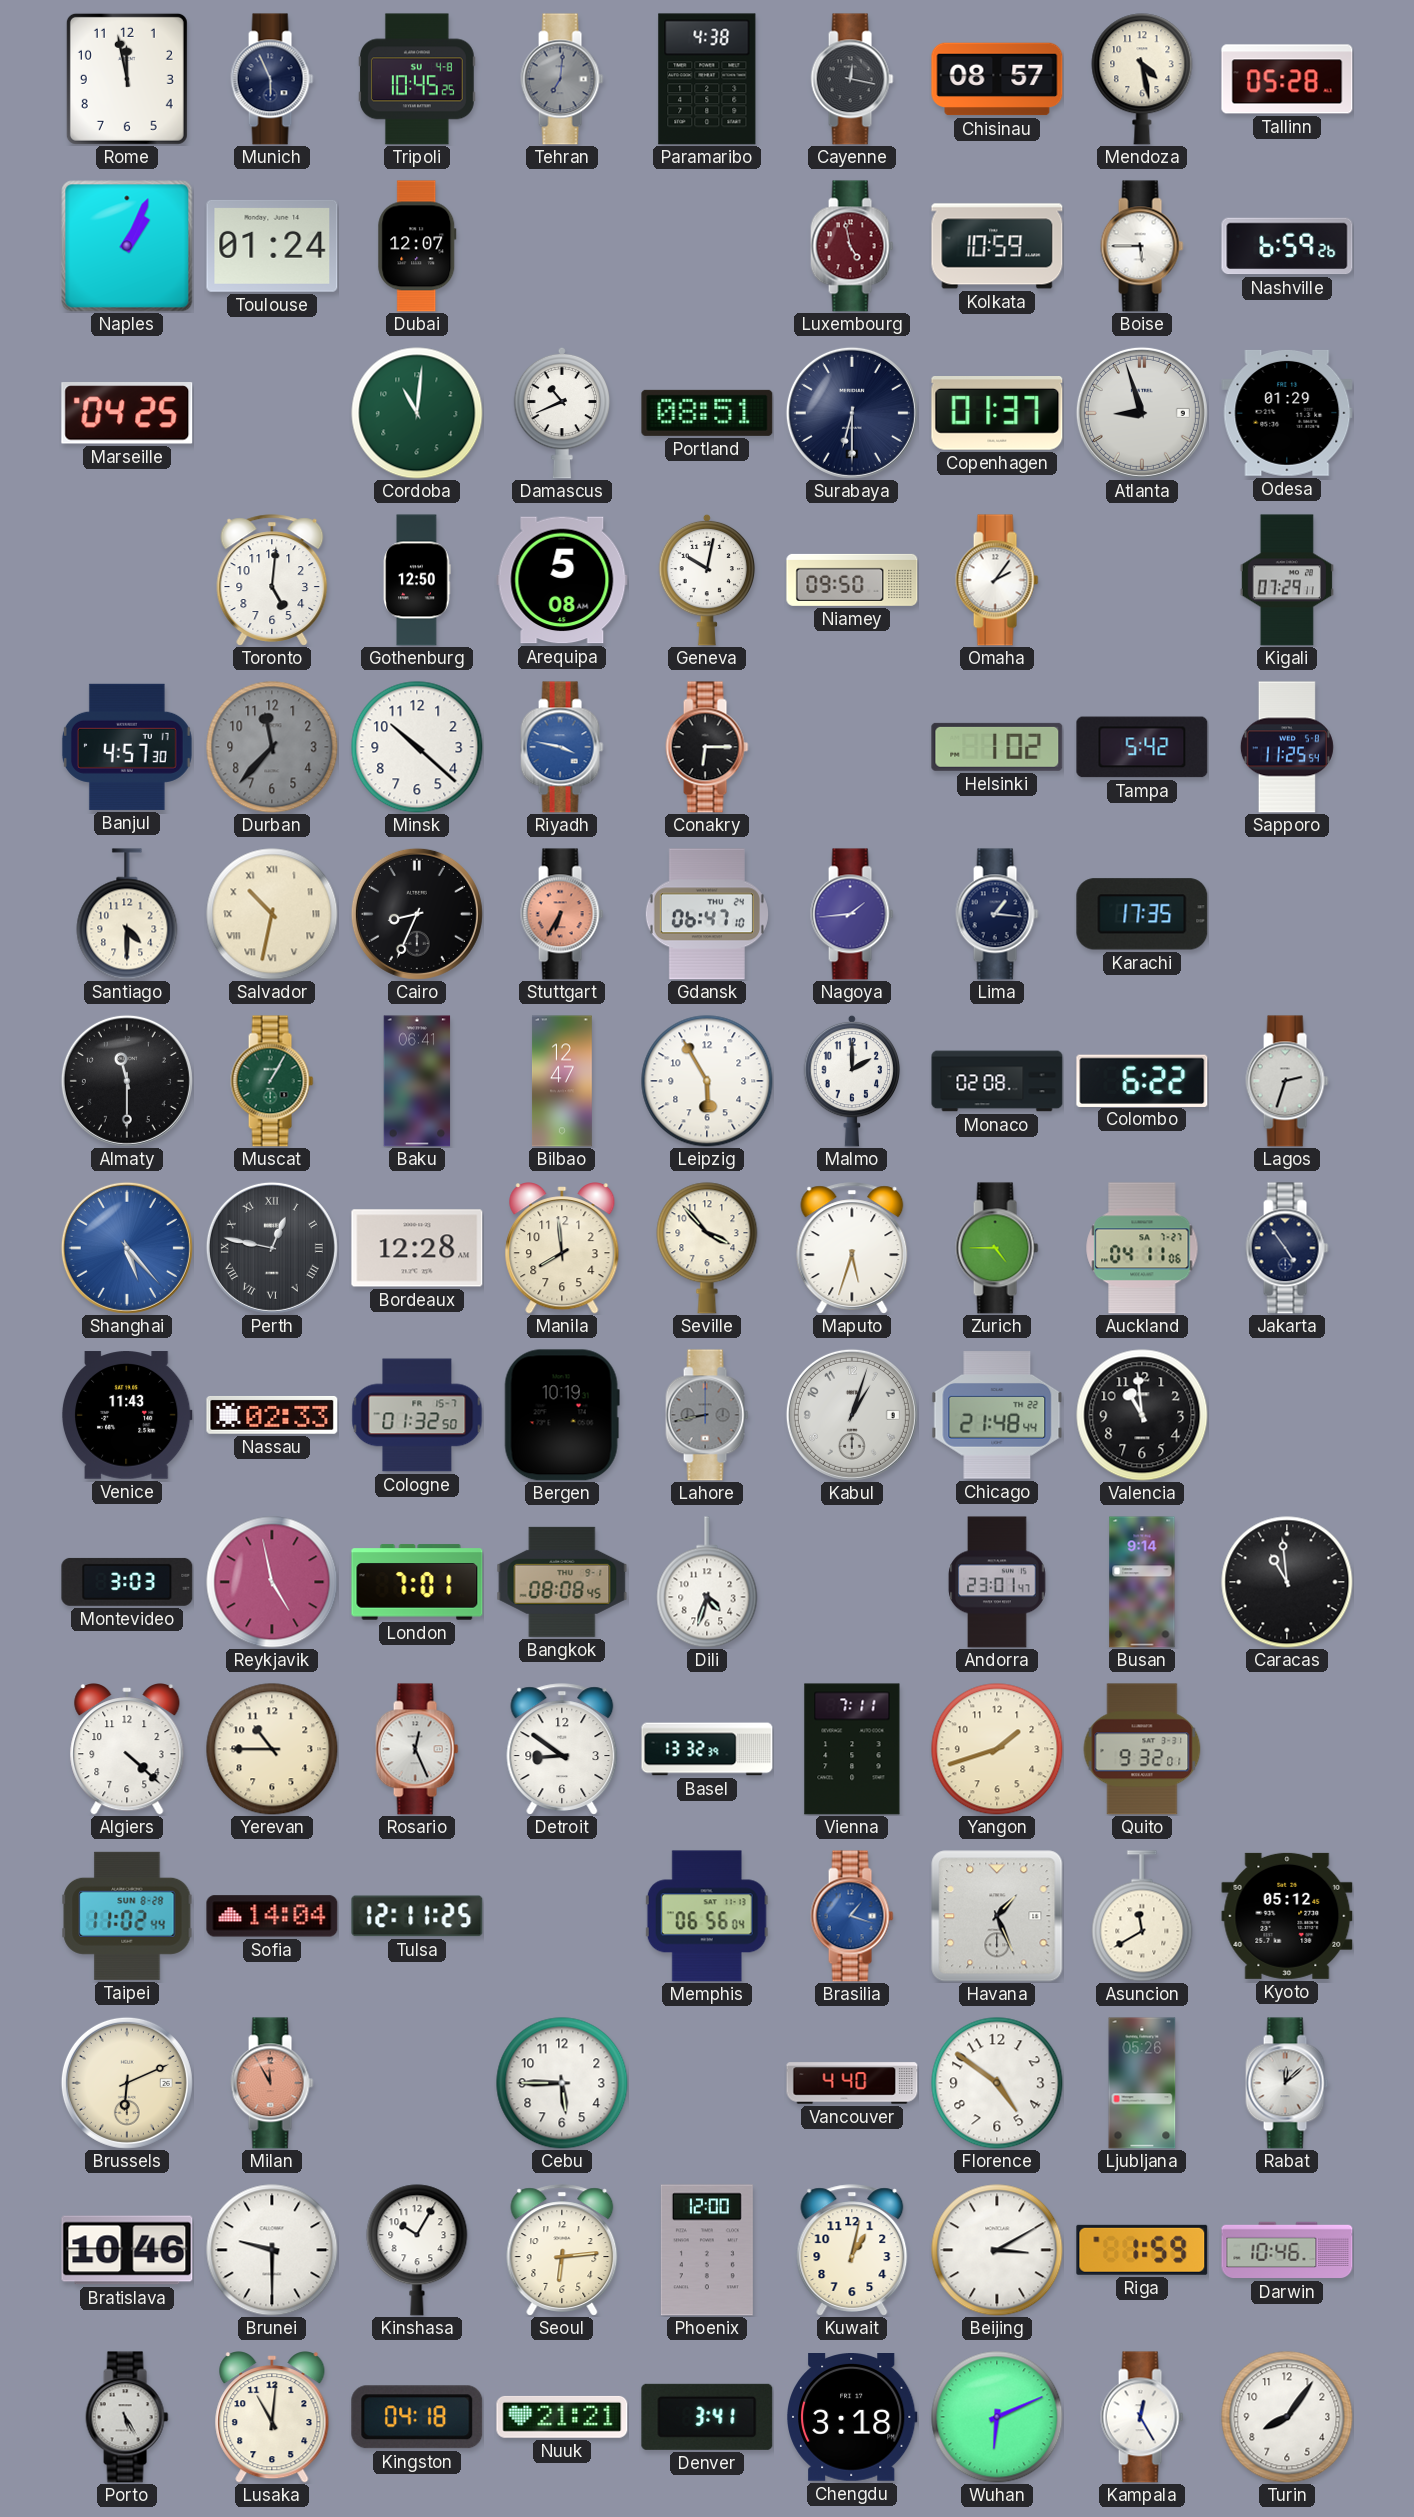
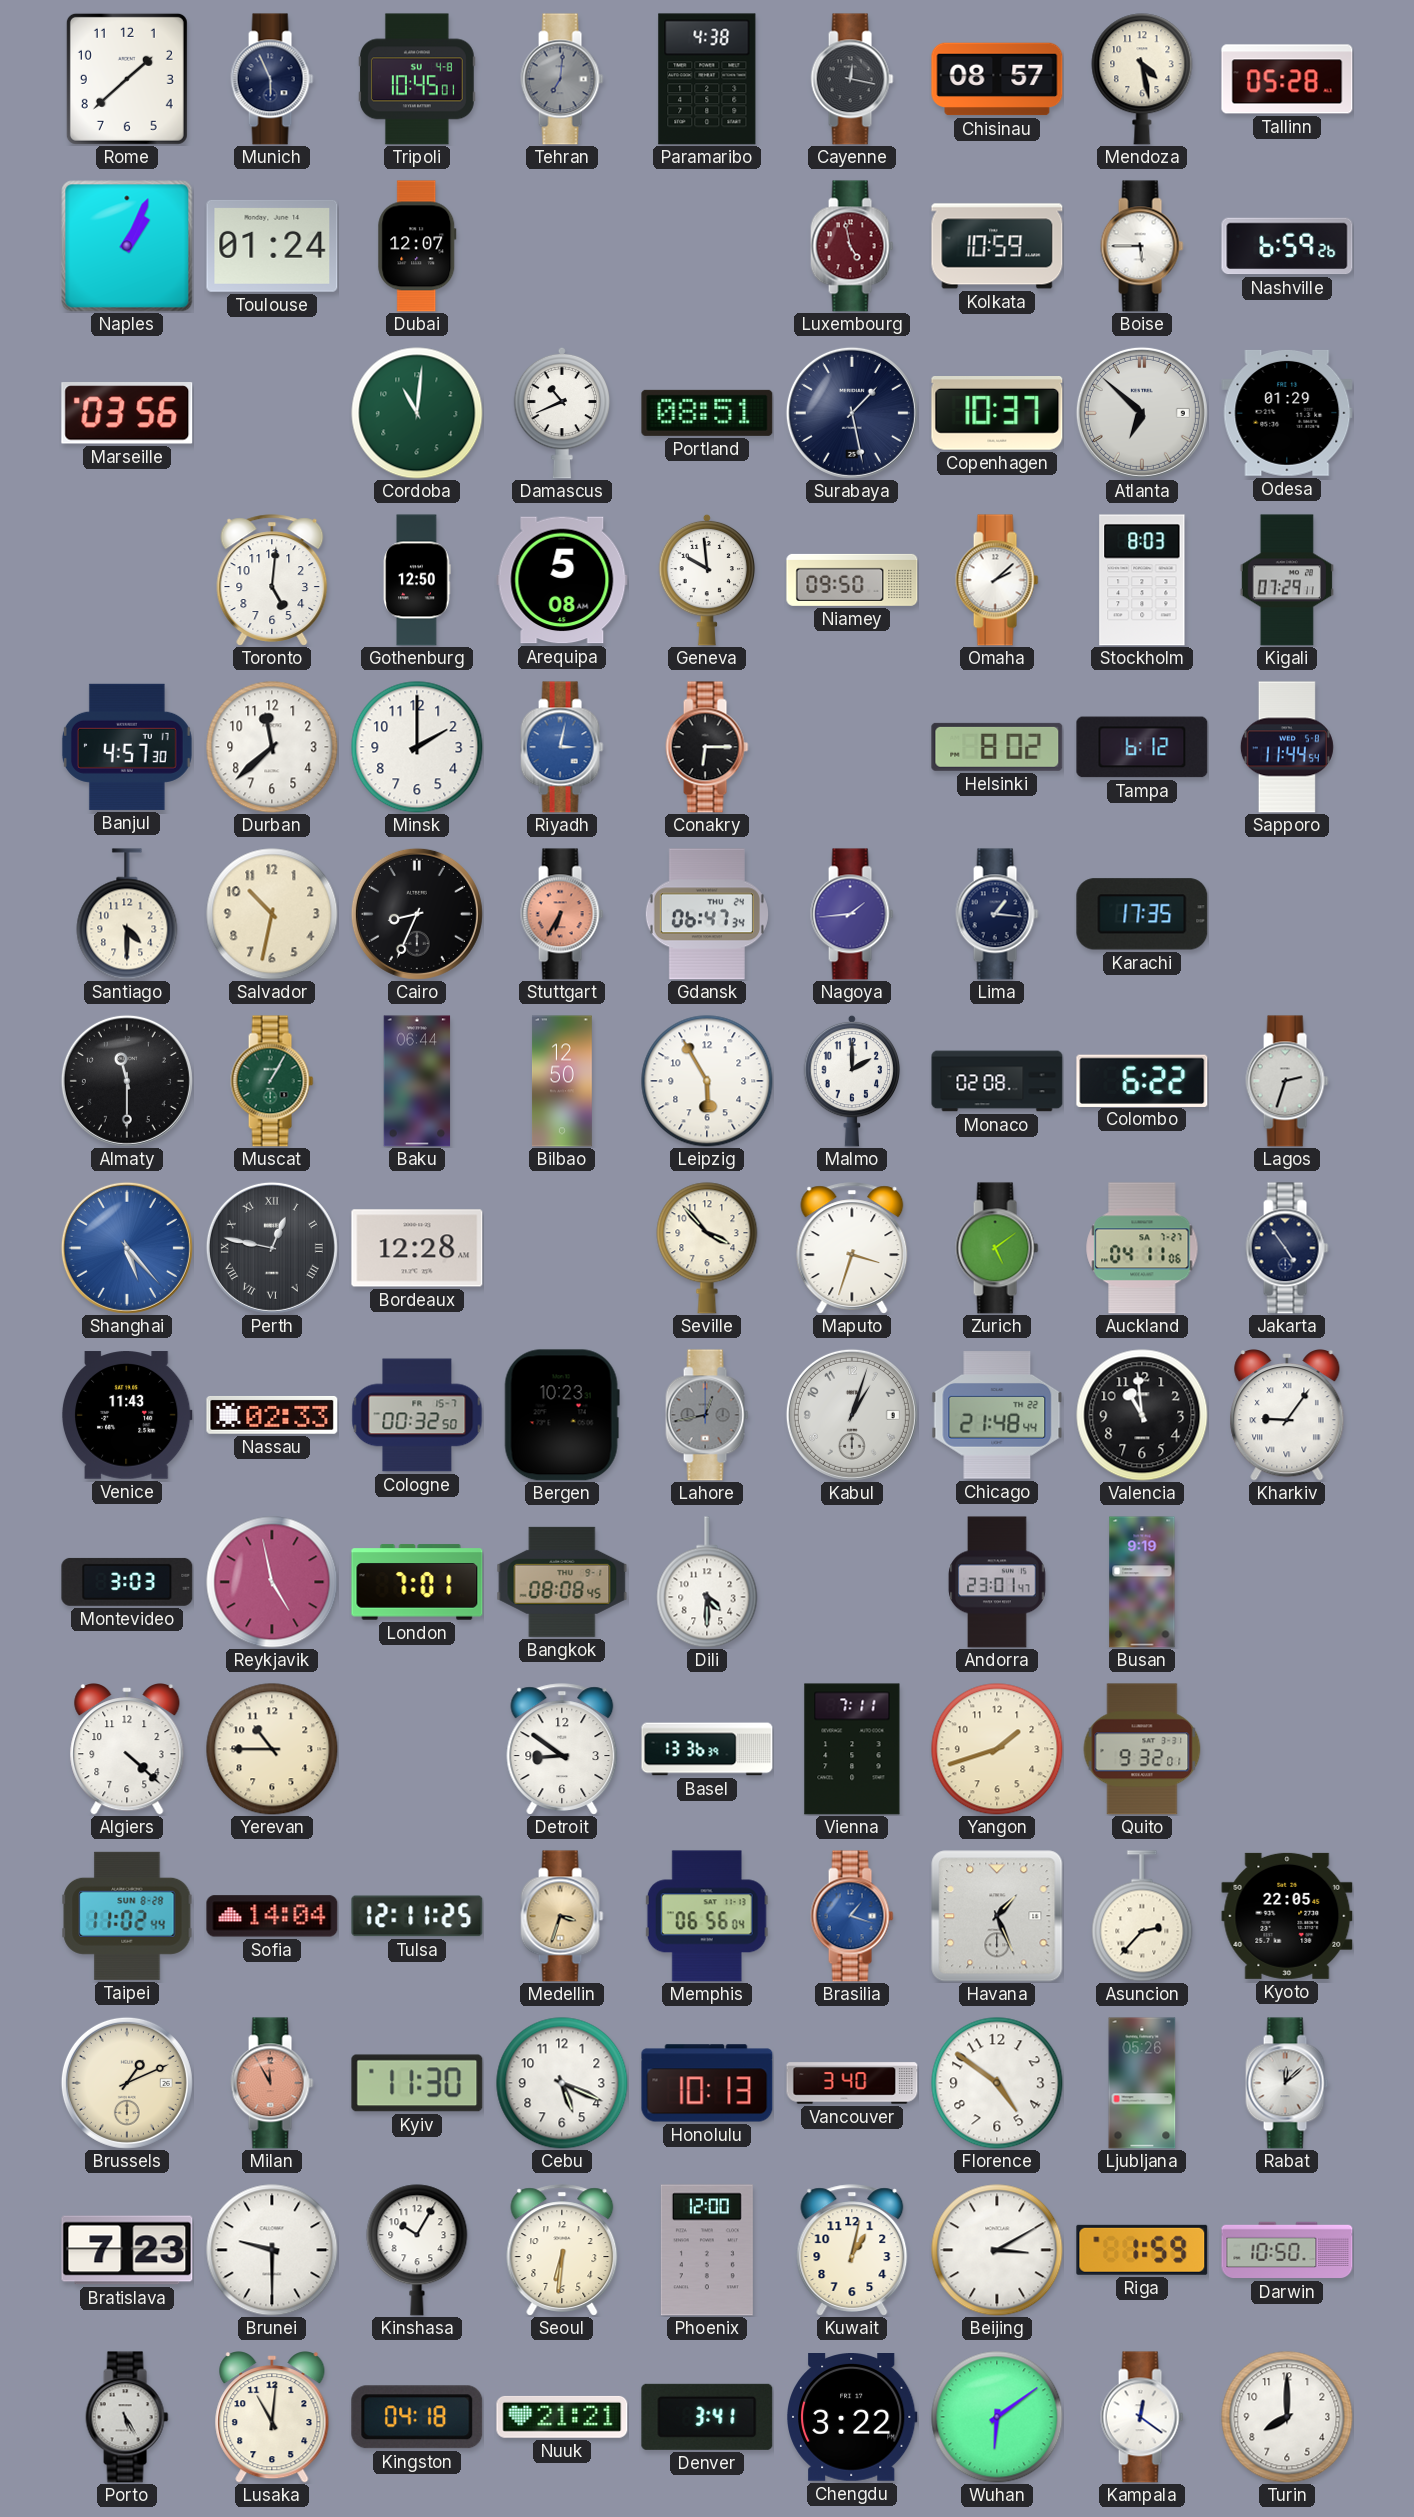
Rome: 11:58 -> 1:38 (127, 79)
Tripoli: 10:45:25 -> 10:45:01 (417, 79)
Marseille: 04:25 -> 03:56 (127, 414)
Surabaya: 6:30 -> 1:28 (852, 413)
Copenhagen: 01:37 -> 10:37 (997, 414)
Atlanta: 8:57 -> 6:52 (1142, 413)
Geneva: 10:02 -> 9:59 (707, 580)
Omaha: 2:06 -> 2:08 (997, 580)
Stockholm: none -> 8:03 (1142, 580)
Durban: 11:37 -> 11:38 (272, 747)
Durban dial: grey -> white (272, 747)
Minsk: 10:22 -> 2:00 (417, 747)
Riyadh: 3:47 -> 3:02 (562, 747)
Helsinki: 1:02 -> 8:02 (997, 747)
Tampa: 5:42 -> 6:12 (1142, 747)
Sapporo: 11:25 -> 11:44 (1287, 747)
Salvador numerals: Roman -> Arabic (272, 914)
Gdansk: 06:47:10 -> 06:47:34 (707, 914)
Baku: 06:41 -> 06:44 (417, 1081)
Bilbao: 12:47 -> 12:50 (562, 1081)
Manila: 7:59 -> none (562, 1249)
Maputo: 5:33 -> 3:33 (852, 1248)
Zurich: 4:45 -> 5:09 (997, 1248)
Cologne: 01:32 -> 00:32 (417, 1415)
Bergen: 10:19 -> 10:23 (562, 1415)
Lahore: 8:43 -> 12:43 (707, 1415)
Kharkiv: none -> 9:06 (1287, 1416)
Dili: 4:33 -> 4:30 (707, 1582)
Busan: 9:14 -> 9:19 (1142, 1582)
Caracas: 10:59 -> none (1287, 1582)
Rosario: 12:26 -> none (417, 1749)
Basel: 13:32 -> 13:36 (707, 1749)
Medellin: none -> 3:33 (562, 1916)
Asuncion: 11:40 -> 2:37 (1142, 1916)
Kyoto: 05:12 -> 22:05 (1287, 1916)
Brussels: 6:11 -> 1:11 (127, 2083)
Kyiv: none -> 11:30 (417, 2083)
Cebu: 5:45 -> 5:19 (562, 2083)
Honolulu: none -> 10:13 (707, 2083)
Vancouver: 4:40 -> 3:40 (852, 2083)
Bratislava: 10:46 -> 7:23 (127, 2250)
Seoul: 6:14 -> 6:31 (562, 2250)
Darwin: 10:46 -> 10:50 (1287, 2250)
Chengdu: 3:18 -> 3:22 (853, 2418)
Wuhan: 6:11 -> 6:09 (997, 2417)
Kampala: 12:25 -> 12:21 (1142, 2417)
Turin: 8:06 -> 8:00 (1287, 2417)
